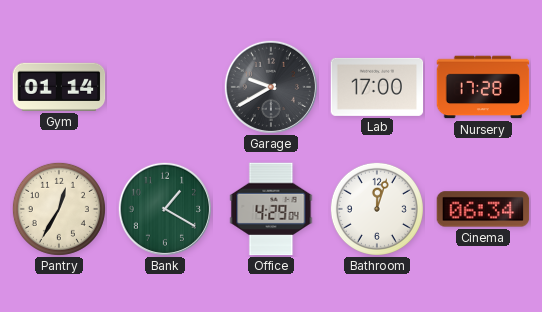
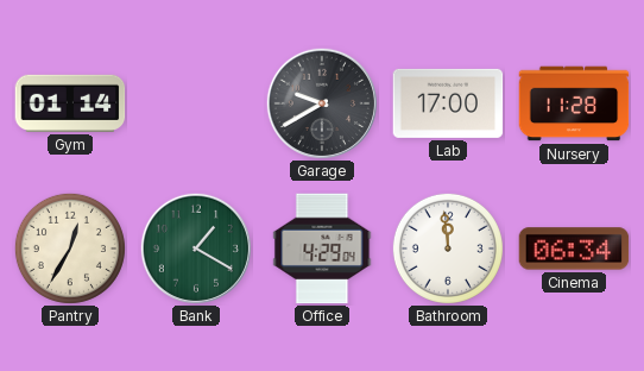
Nursery: 17:28 -> 11:28 (574, 103)
Bathroom: 12:03 -> 11:59 (448, 249)
